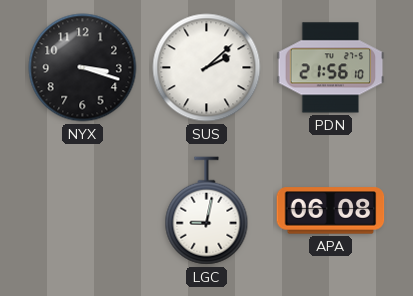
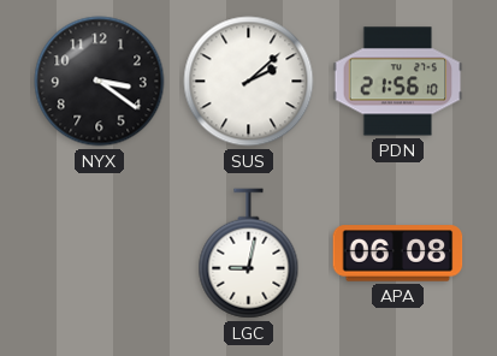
NYX: 3:18 -> 3:21 (100, 82)
